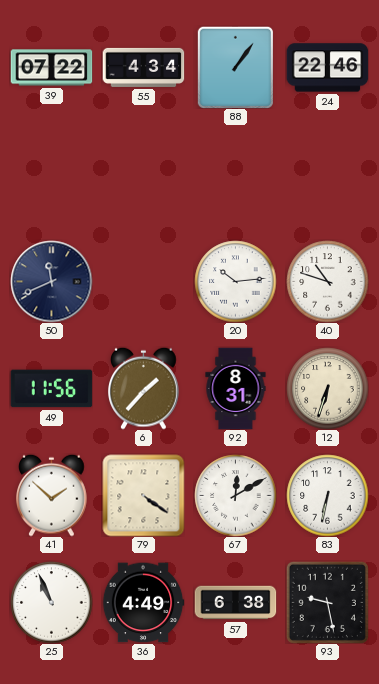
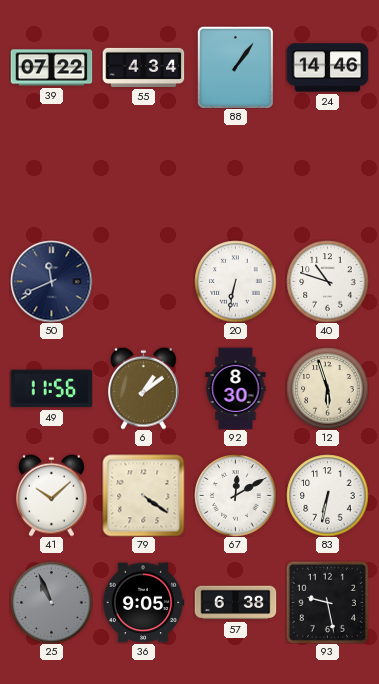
24: 22:46 -> 14:46 (327, 68)
20: 10:14 -> 6:32 (235, 281)
6: 1:37 -> 1:09 (144, 388)
92: 8:31 -> 8:30 (236, 388)
12: 6:33 -> 5:57 (327, 388)
41: 1:52 -> 10:08 (52, 495)
25 dial: white -> grey (51, 602)
36: 4:49 -> 9:05 (143, 603)
